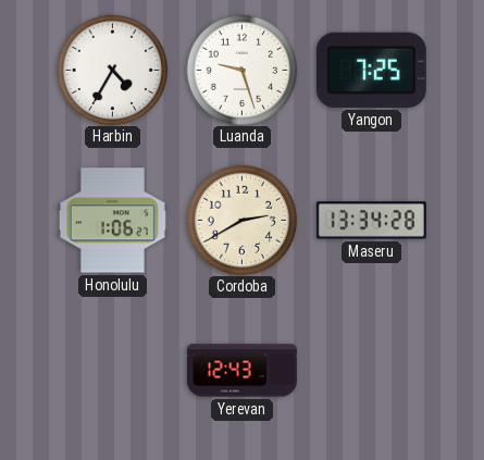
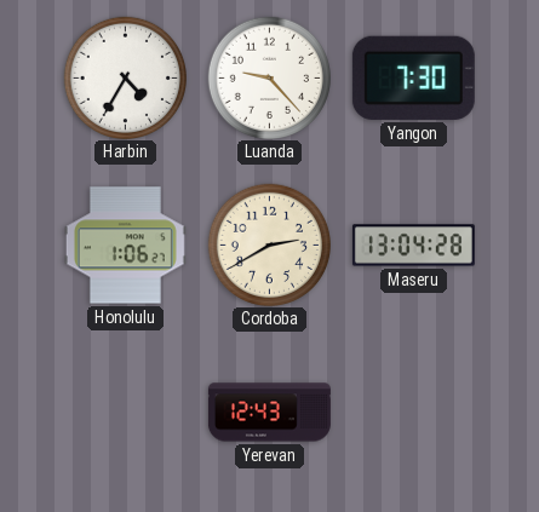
Luanda: 9:27 -> 9:23 (269, 77)
Yangon: 7:25 -> 7:30 (413, 77)
Maseru: 13:34 -> 13:04 (413, 246)
